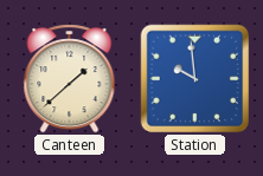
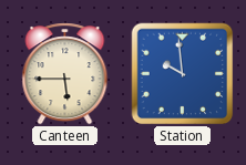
Canteen: 1:38 -> 5:45 (65, 74)
